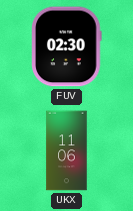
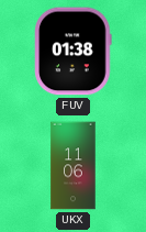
FUV: 02:30 -> 01:38 (74, 52)
